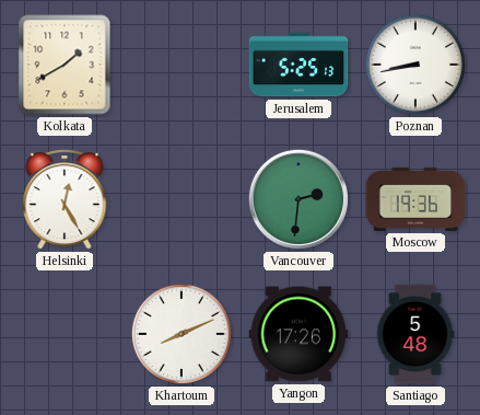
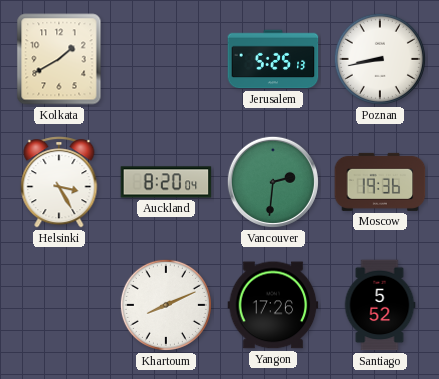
Helsinki: 12:25 -> 3:25 (59, 182)
Auckland: none -> 8:20 (166, 182)
Santiago: 5:48 -> 5:52 (380, 305)
